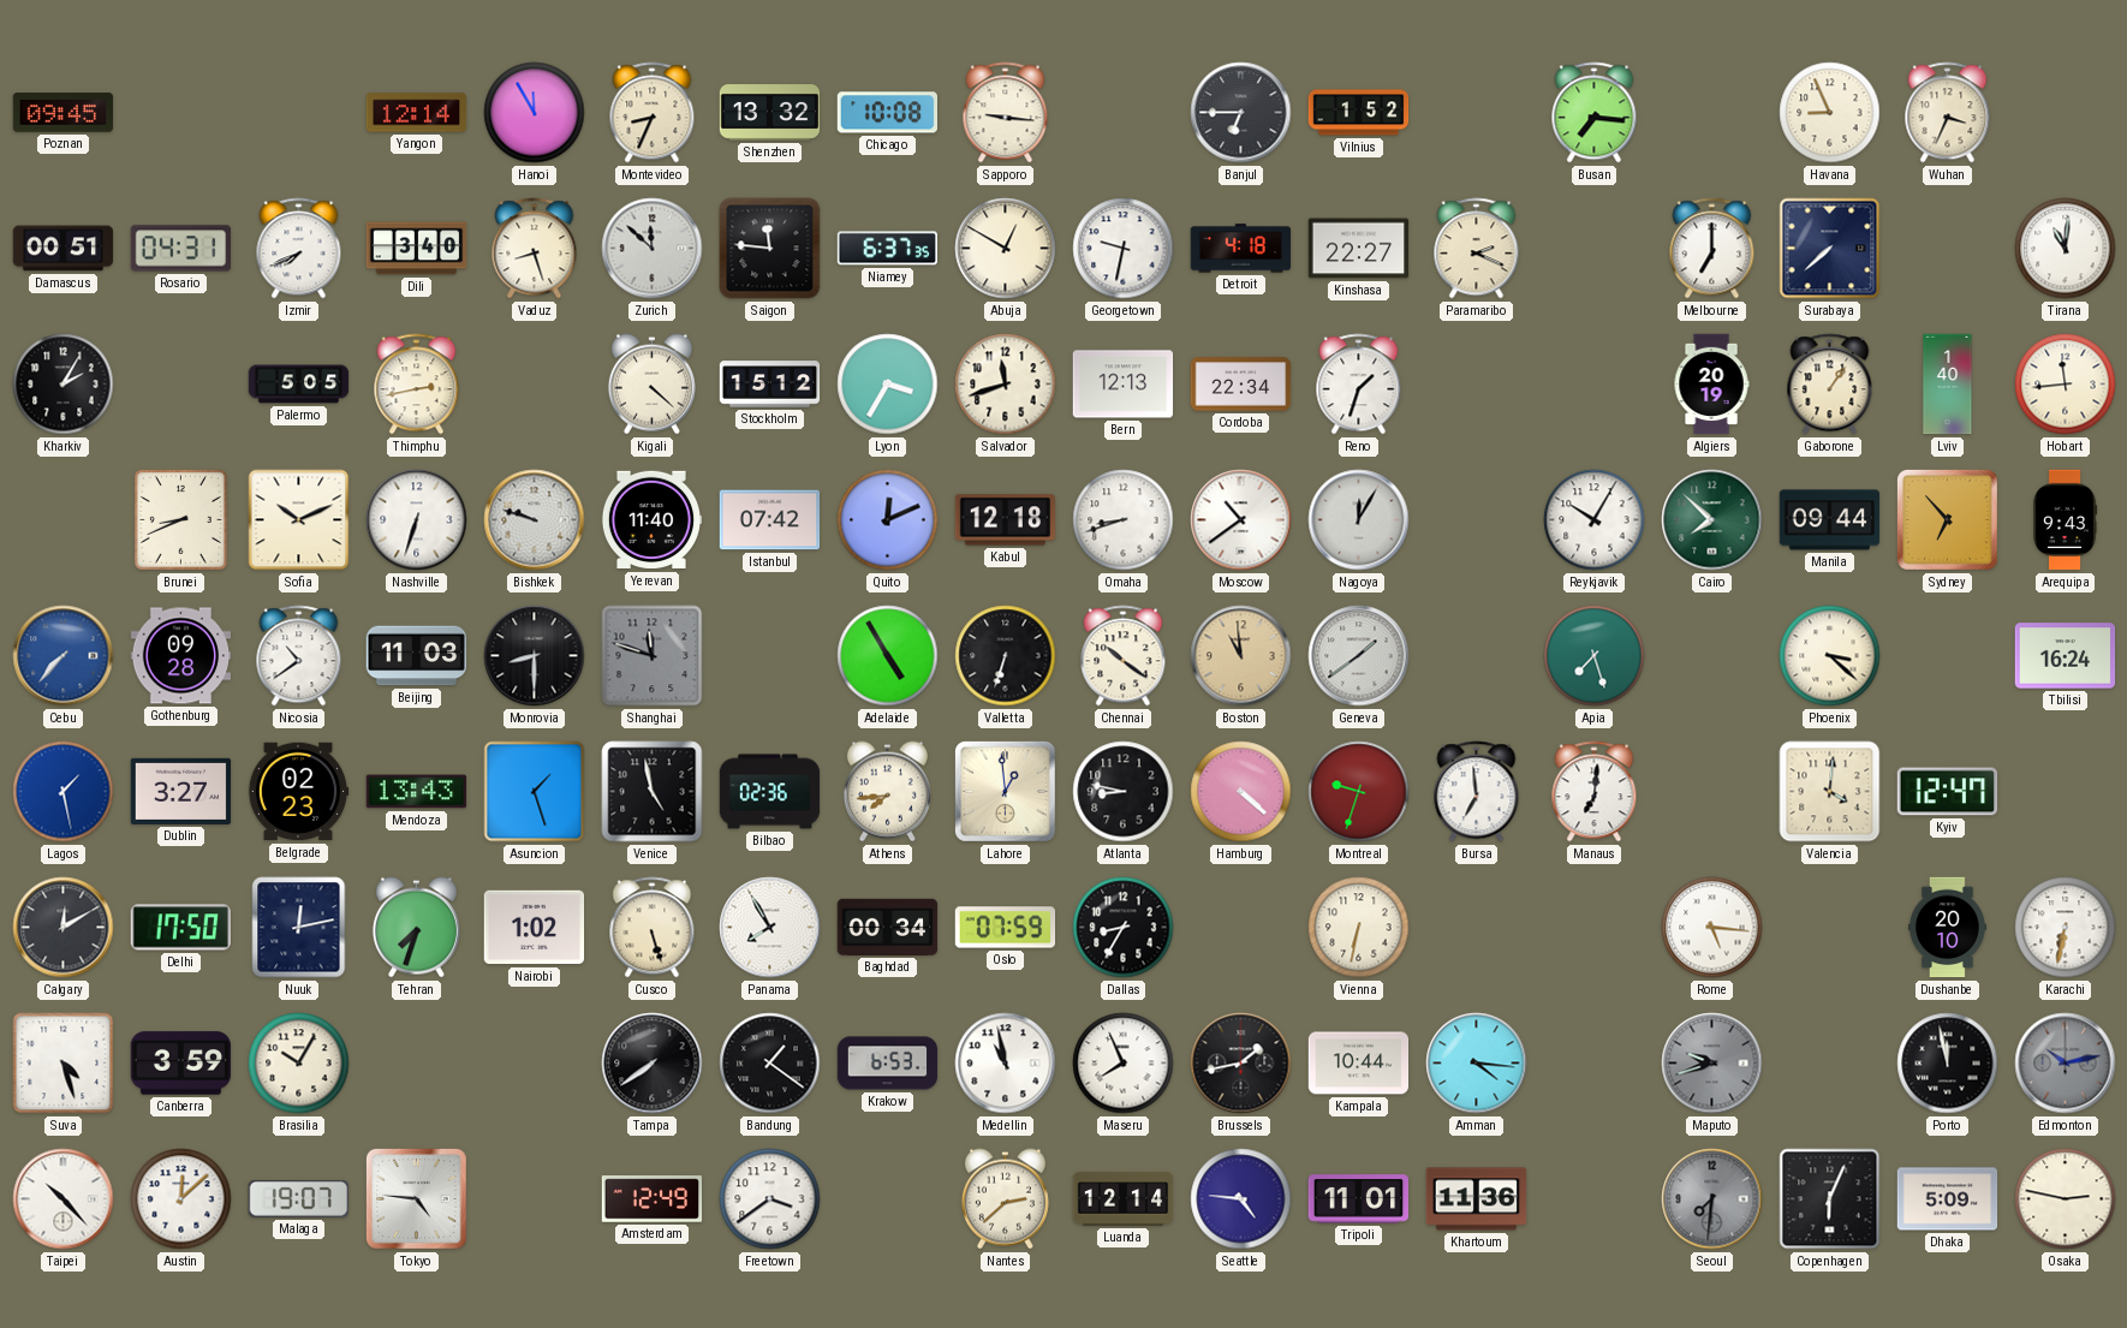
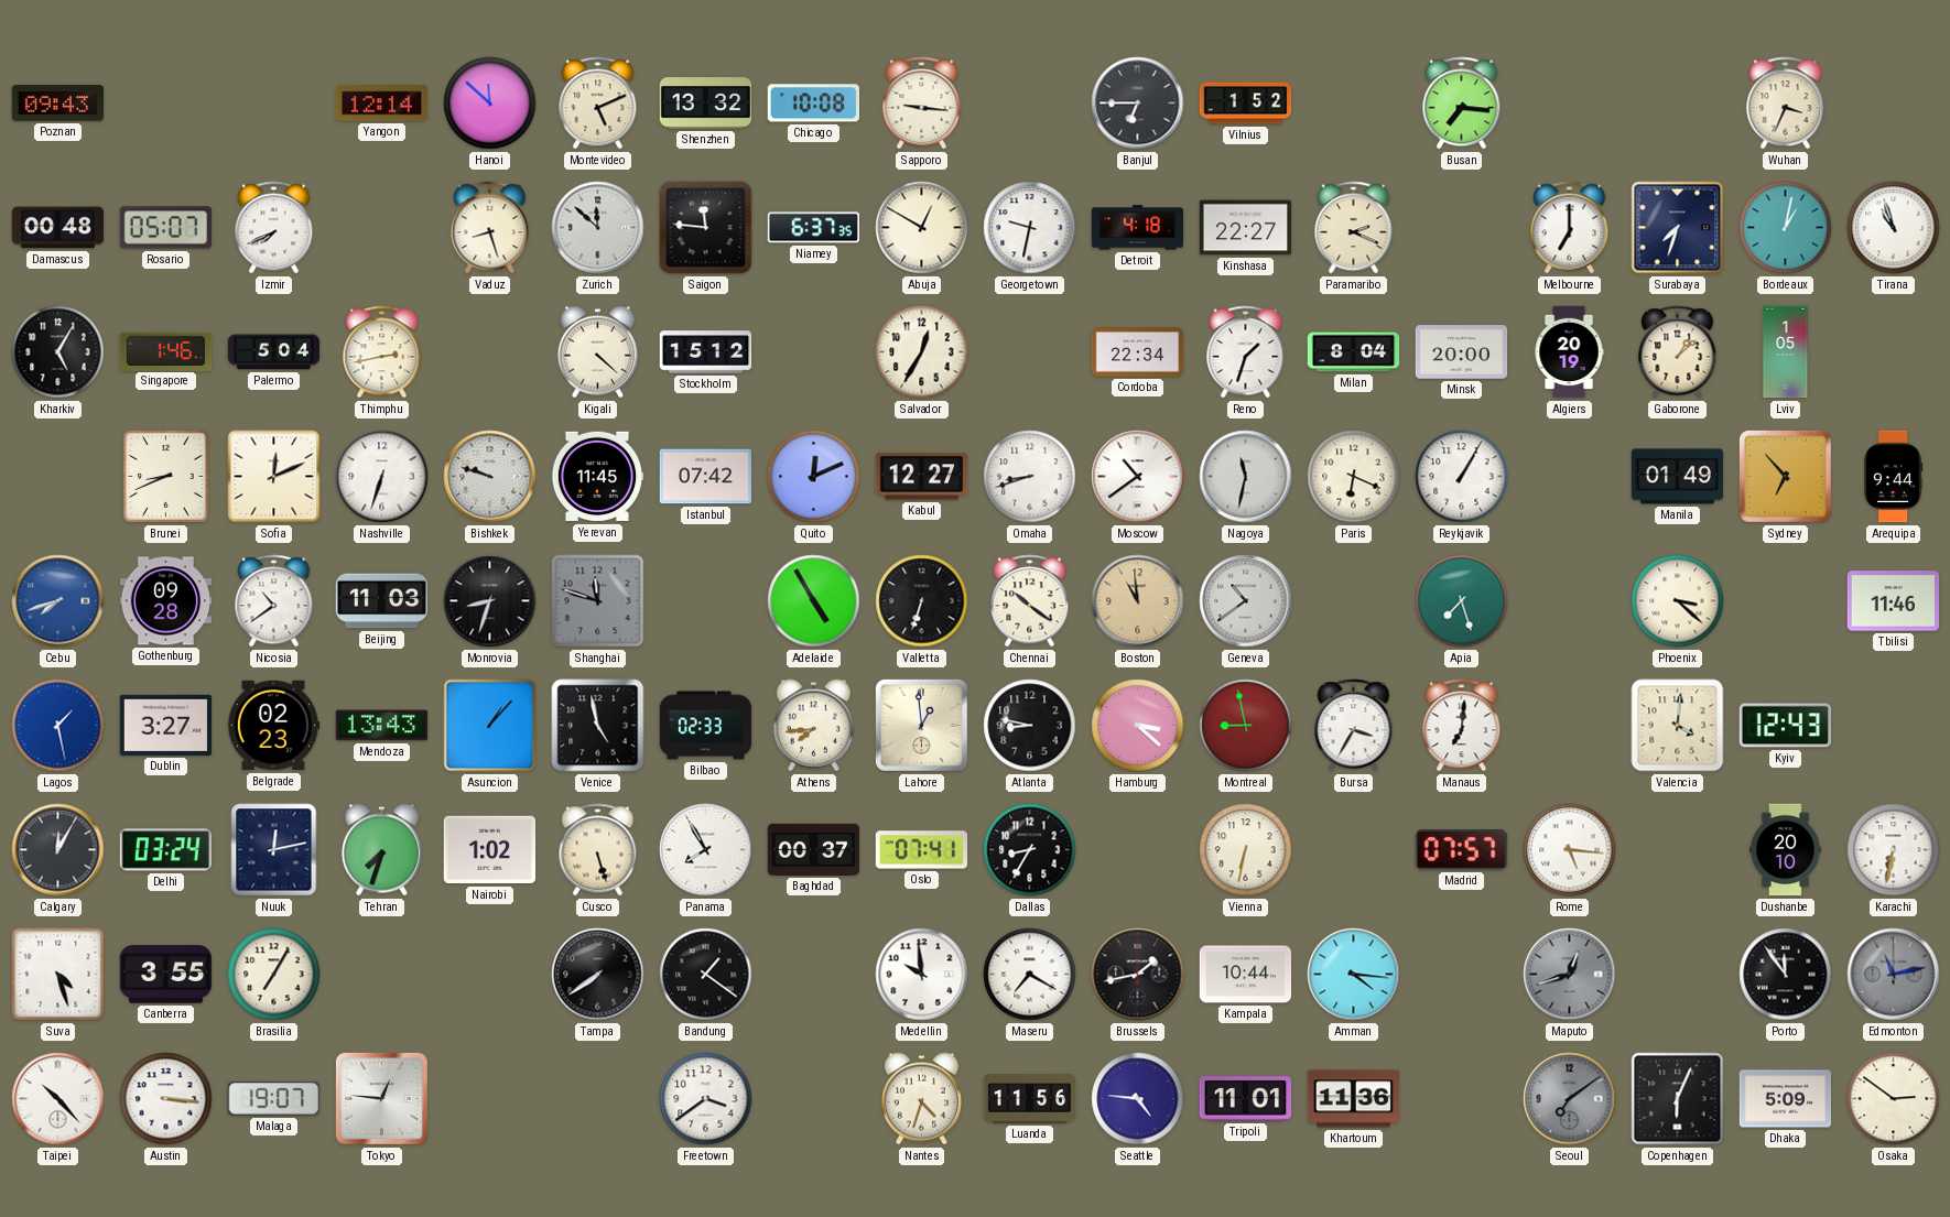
Poznan: 09:45 -> 09:43 (58, 104)
Hanoi: 11:55 -> 11:52 (490, 104)
Montevideo: 8:34 -> 5:11 (598, 104)
Havana: 8:56 -> none (1830, 113)
Damascus: 00:51 -> 00:48 (58, 228)
Rosario: 04:31 -> 05:07 (166, 228)
Dili: 3:40 -> none (417, 249)
Surabaya: 7:38 -> 7:33 (1678, 228)
Bordeaux: none -> 1:02 (1786, 228)
Tirana: 11:01 -> 10:57 (1894, 228)
Kharkiv: 2:05 -> 5:05 (58, 352)
Singapore: none -> 1:46 (166, 351)
Palermo: 5:05 -> 5:04 (274, 352)
Lyon: 3:35 -> none (888, 385)
Salvador: 11:42 -> 12:35 (922, 352)
Bern: 12:13 -> none (1124, 385)
Milan: none -> 8:04 (1354, 352)
Minsk: none -> 20:00 (1462, 352)
Gaborone: 1:06 -> 1:08 (1678, 352)
Lviv: 1:40 -> 1:05 (1786, 352)
Hobart: 11:44 -> none (2066, 385)
Sofia: 10:11 -> 12:11 (274, 477)
Yerevan: 11:40 -> 11:45 (597, 477)
Kabul: 12:18 -> 12:27 (922, 477)
Nagoya: 12:05 -> 11:32 (1246, 477)
Paris: none -> 6:19 (1354, 477)
Reykjavik: 10:05 -> 1:05 (1462, 477)
Cairo: 7:52 -> none (1712, 520)
Manila: 09:44 -> 01:49 (1678, 477)
Arequipa: 9:43 -> 9:44 (1894, 477)
Cebu: 7:37 -> 7:42 (58, 601)
Monrovia: 8:30 -> 8:33 (490, 601)
Geneva: 1:39 -> 10:39 (1246, 601)
Tbilisi: 16:24 -> 11:46 (1894, 601)
Asuncion: 1:27 -> 1:07 (490, 726)
Bilbao: 02:36 -> 02:33 (706, 726)
Hamburg: 4:22 -> 3:22 (1138, 726)
Montreal: 9:33 -> 8:58 (1246, 726)
Bursa: 6:59 -> 3:35 (1354, 726)
Kyiv: 12:47 -> 12:43 (1786, 726)
Calgary: 12:10 -> 12:05 (58, 850)
Delhi: 17:50 -> 03:24 (165, 850)
Baghdad: 00:34 -> 00:37 (814, 849)
Oslo: 07:59 -> 07:41 (922, 850)
Madrid: none -> 07:57 (1462, 850)
Canberra: 3:59 -> 3:55 (166, 975)
Brasilia: 10:05 -> 7:05 (274, 975)
Krakow: 6:53 -> none (888, 1064)
Medellin: 10:58 -> 9:59 (922, 975)
Maseru: 7:56 -> 7:20 (1030, 975)
Maputo: 9:42 -> 12:42 (1570, 975)
Porto: 11:58 -> 11:54 (1786, 975)
Edmonton: 10:13 -> 11:13 (1894, 975)
Austin: 12:08 -> 3:16 (166, 1099)
Tokyo: 4:46 -> 12:46 (381, 1098)
Amsterdam: 12:49 -> none (653, 1199)
Nantes: 2:38 -> 4:33 (921, 1099)
Luanda: 12:14 -> 11:56 (1030, 1099)
Seoul: 7:31 -> 7:09 (1570, 1099)
Osaka: 2:47 -> 2:51 (1894, 1099)
